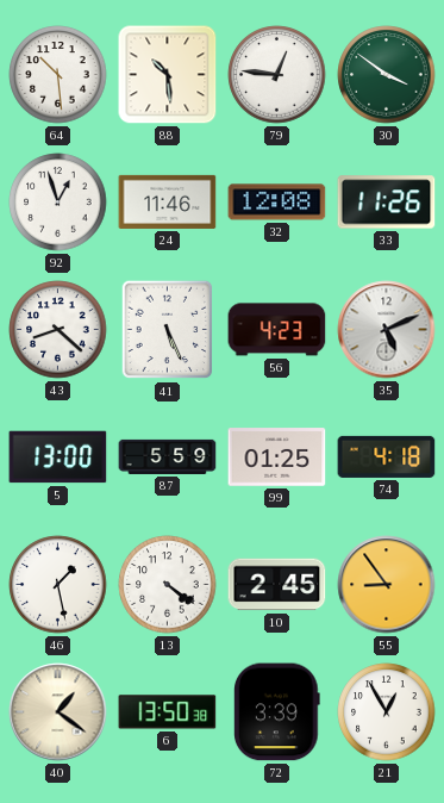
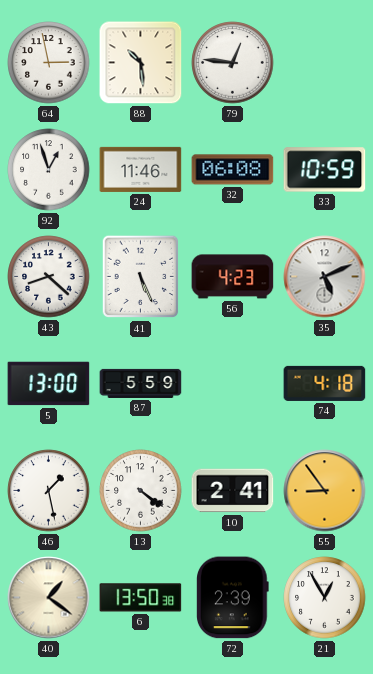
64: 10:29 -> 2:58 (49, 63)
30: 3:51 -> none (387, 75)
32: 12:08 -> 06:08 (233, 170)
33: 11:26 -> 10:59 (325, 170)
99: 01:25 -> none (277, 457)
10: 2:45 -> 2:41 (233, 491)
72: 3:39 -> 2:39 (233, 598)
